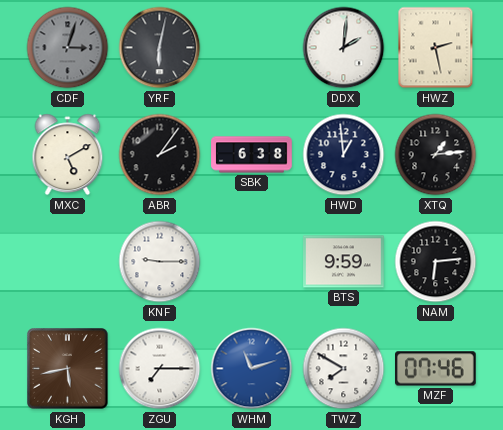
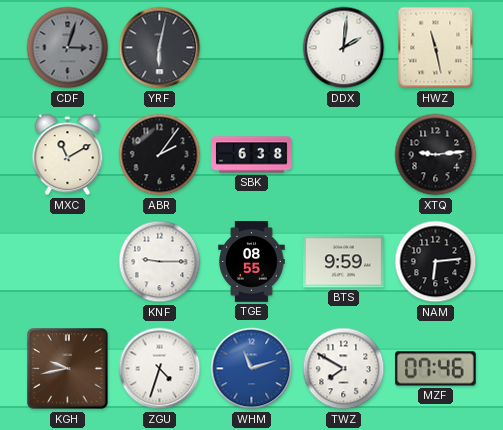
HWZ: 2:28 -> 11:28 (436, 48)
MXC: 5:10 -> 11:10 (68, 155)
HWD: 12:59 -> none (344, 155)
XTQ: 1:14 -> 9:14 (436, 155)
TGE: none -> 08:55 (252, 262)
KGH: 5:43 -> 9:43 (68, 369)
ZGU: 7:15 -> 4:33 (160, 369)
